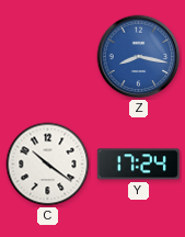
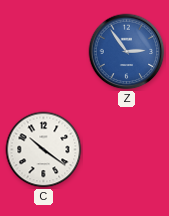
Z: 8:17 -> 2:54 (127, 52)
Y: 17:24 -> none (138, 165)
